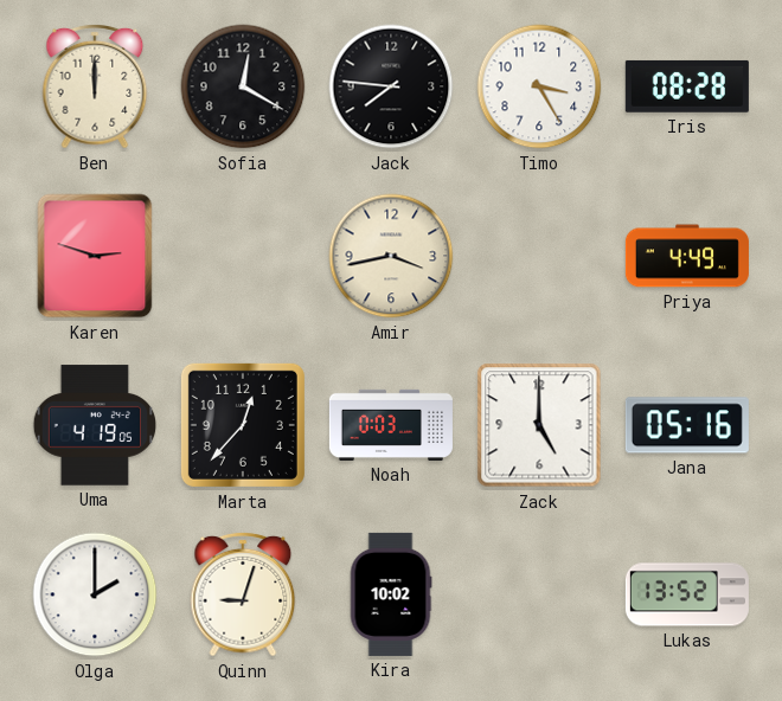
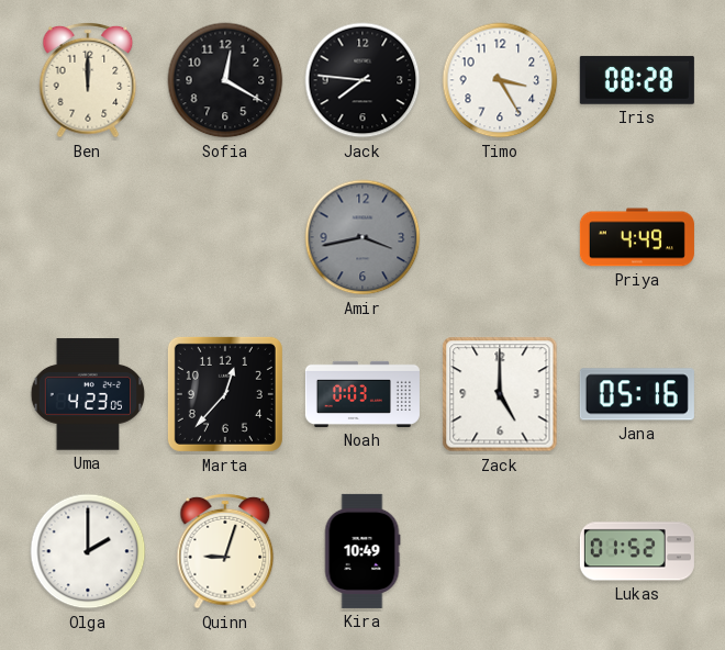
Karen: 2:48 -> none (95, 256)
Amir dial: cream -> grey (362, 237)
Uma: 4:19 -> 4:23 (87, 394)
Kira: 10:02 -> 10:49 (362, 551)
Lukas: 13:52 -> 01:52 (637, 551)
